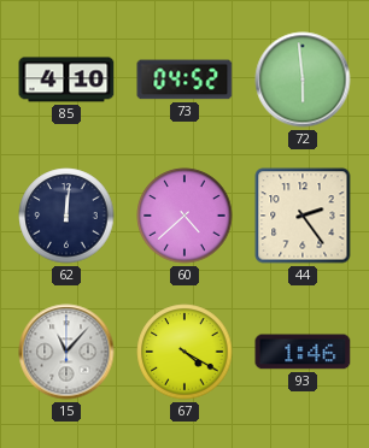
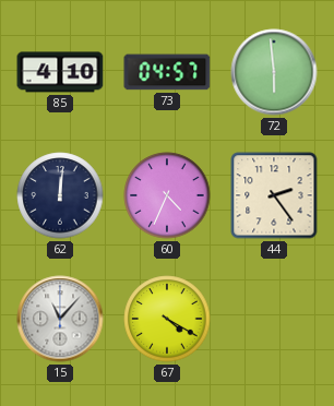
73: 04:52 -> 04:57 (167, 72)
60: 4:38 -> 4:34 (167, 195)
93: 1:46 -> none (303, 352)
